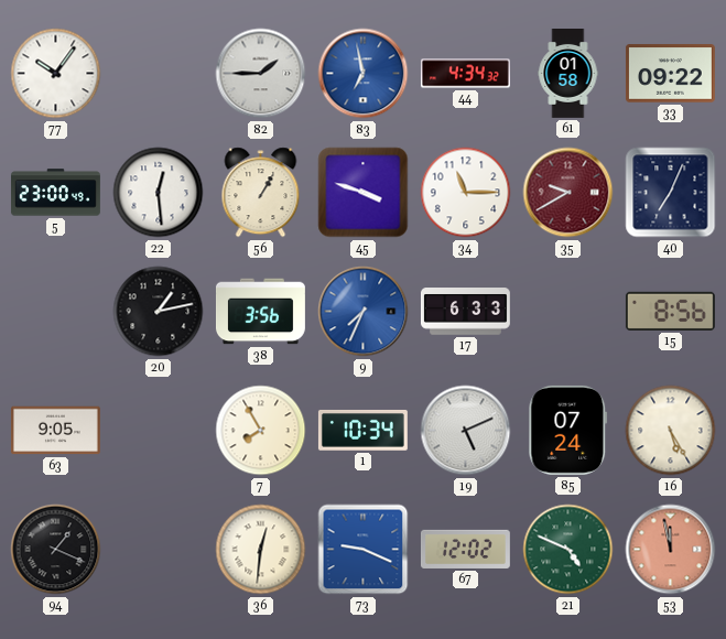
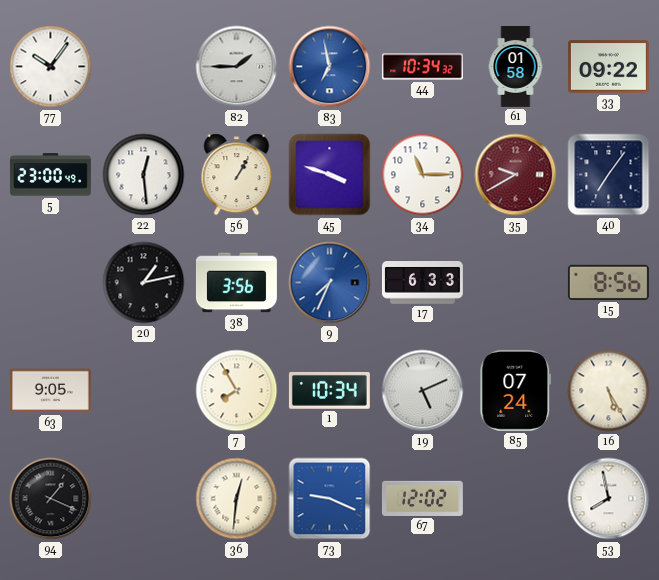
44: 4:34 -> 10:34 (422, 67)
40: 7:04 -> 7:06 (609, 175)
21: 4:49 -> none (568, 550)
53: 11:58 -> 7:58 (609, 499)
53 dial: salmon -> white (609, 499)
